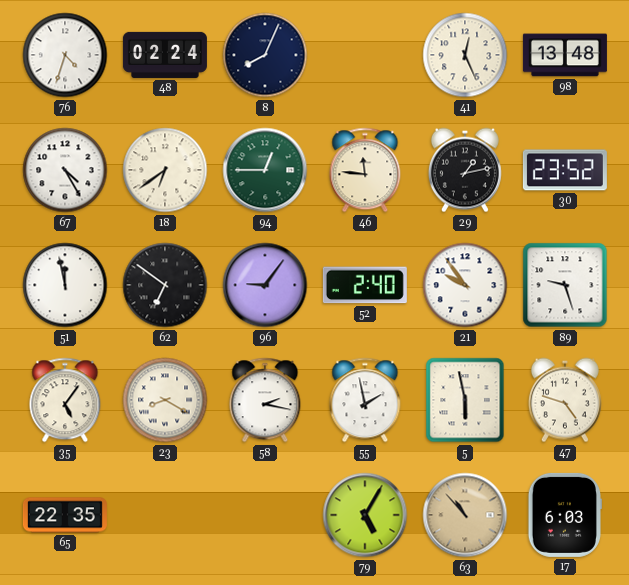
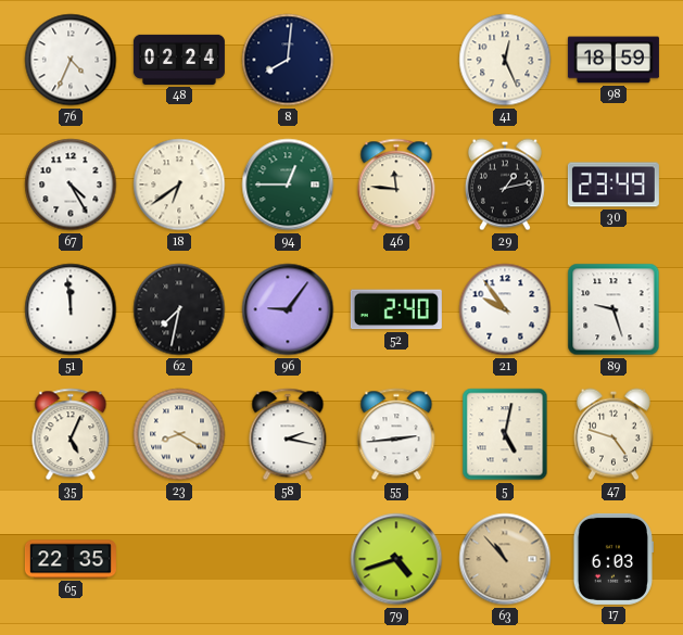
76: 4:33 -> 4:34 (71, 60)
8: 8:04 -> 8:01 (288, 60)
98: 13:48 -> 18:59 (614, 60)
30: 23:52 -> 23:49 (614, 185)
51: 11:58 -> 11:59 (71, 309)
62: 6:51 -> 7:32 (179, 309)
35: 5:06 -> 5:04 (71, 434)
55: 1:58 -> 2:44 (396, 434)
5: 5:58 -> 5:02 (505, 434)
79: 5:05 -> 4:42 (396, 559)
